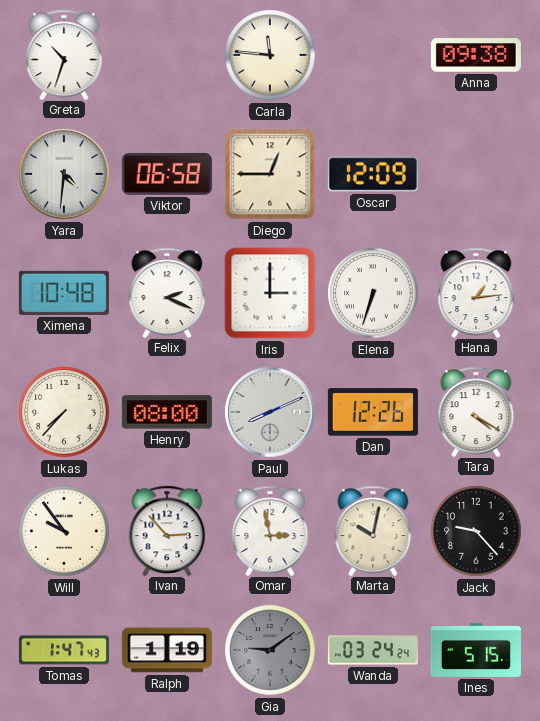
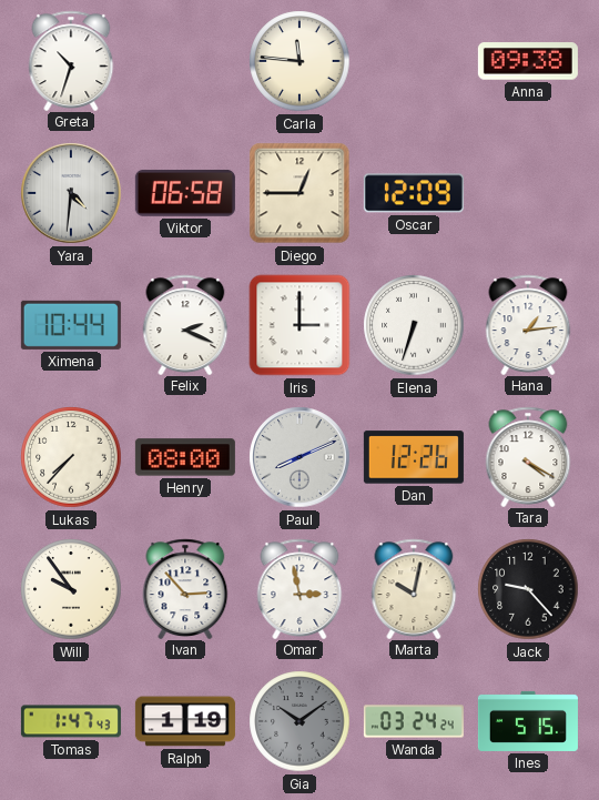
Ximena: 10:48 -> 10:44 (71, 325)
Gia: 9:09 -> 10:09 (299, 721)
